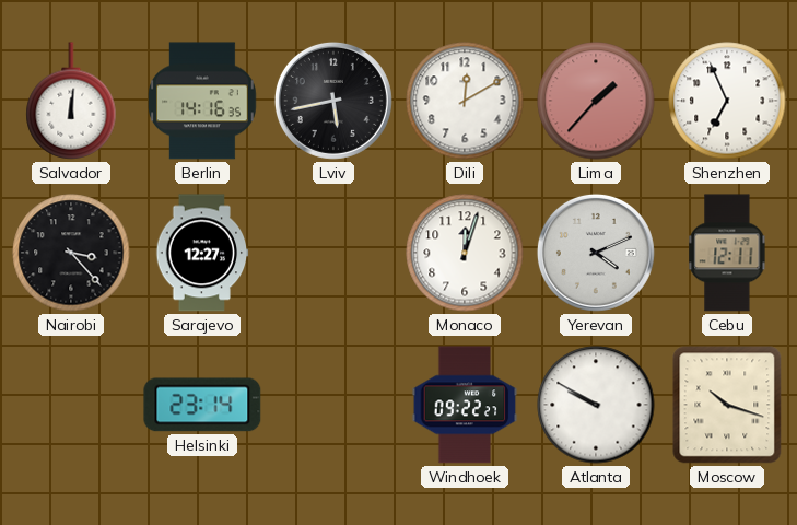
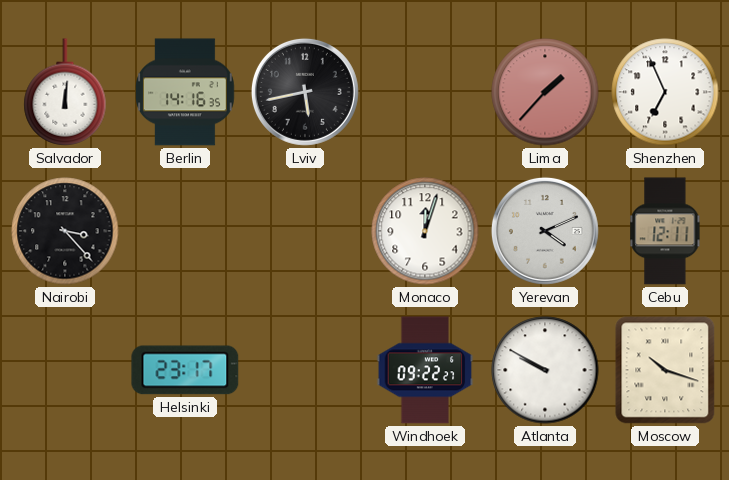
Dili: 12:10 -> none (465, 101)
Sarajevo: 12:27 -> none (202, 253)
Helsinki: 23:14 -> 23:17 (185, 370)
